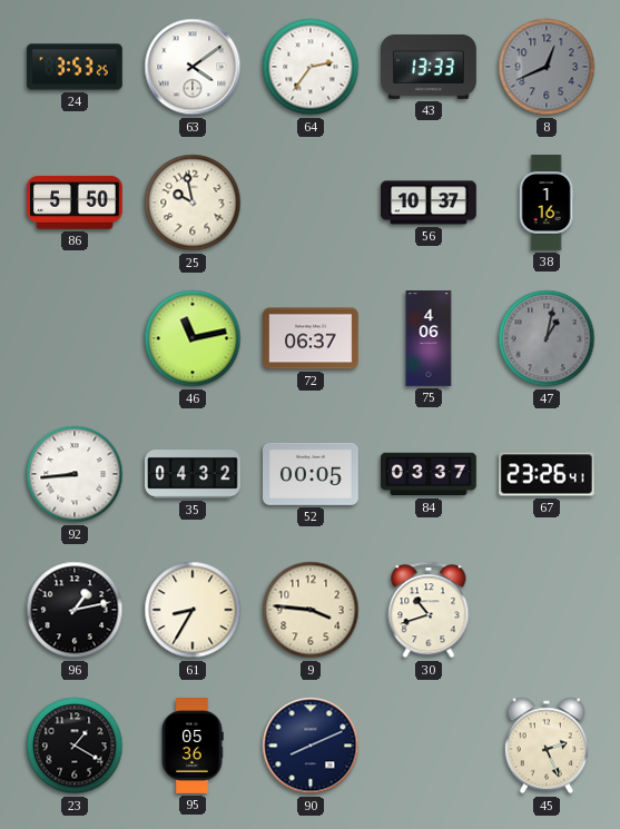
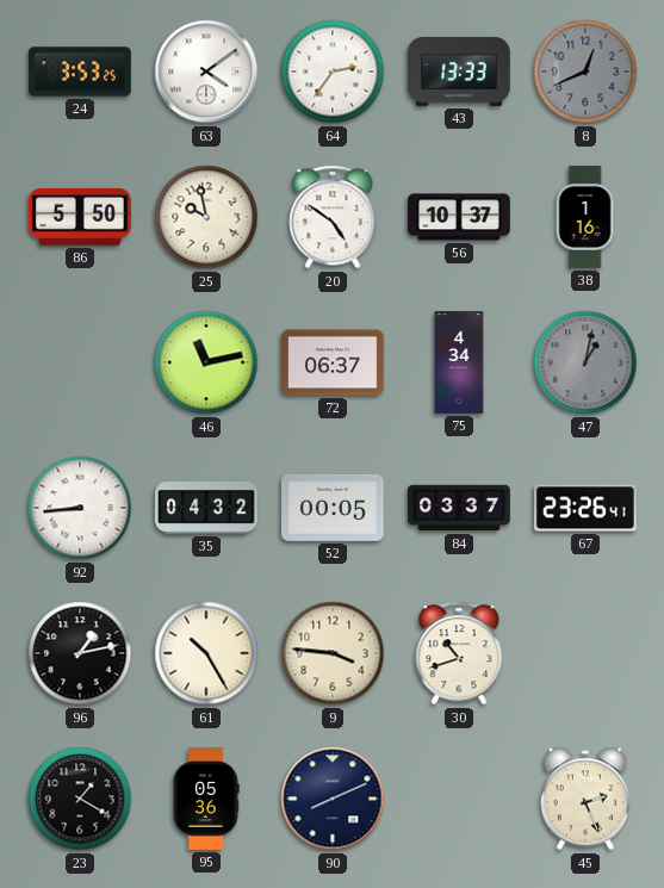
20: none -> 4:51 (333, 217)
75: 4:06 -> 4:34 (459, 362)
61: 8:35 -> 10:25 (206, 653)
